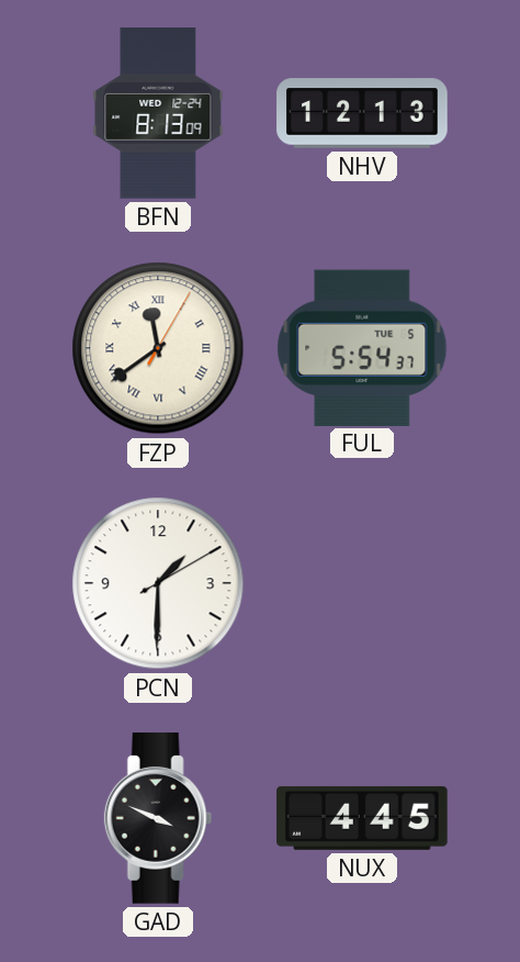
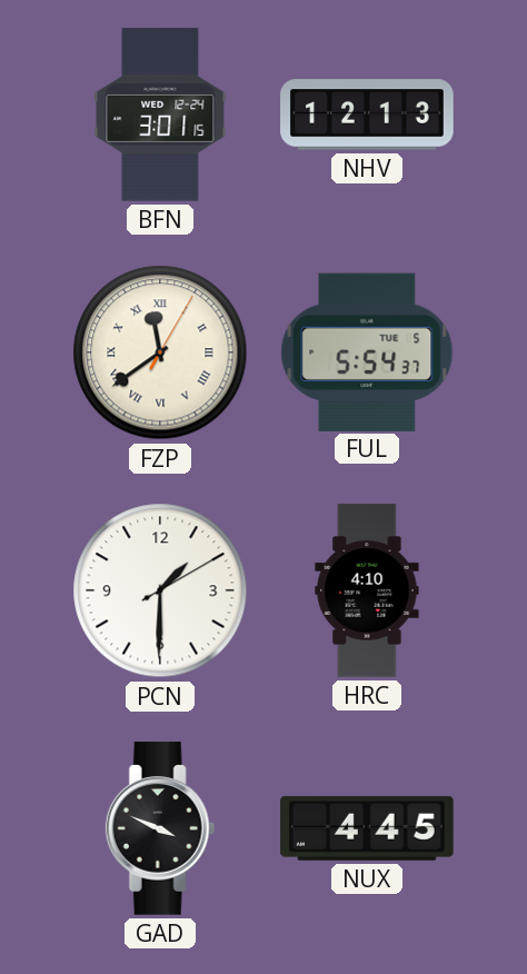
BFN: 8:13 -> 3:01 (160, 115)
HRC: none -> 4:10 (367, 590)
